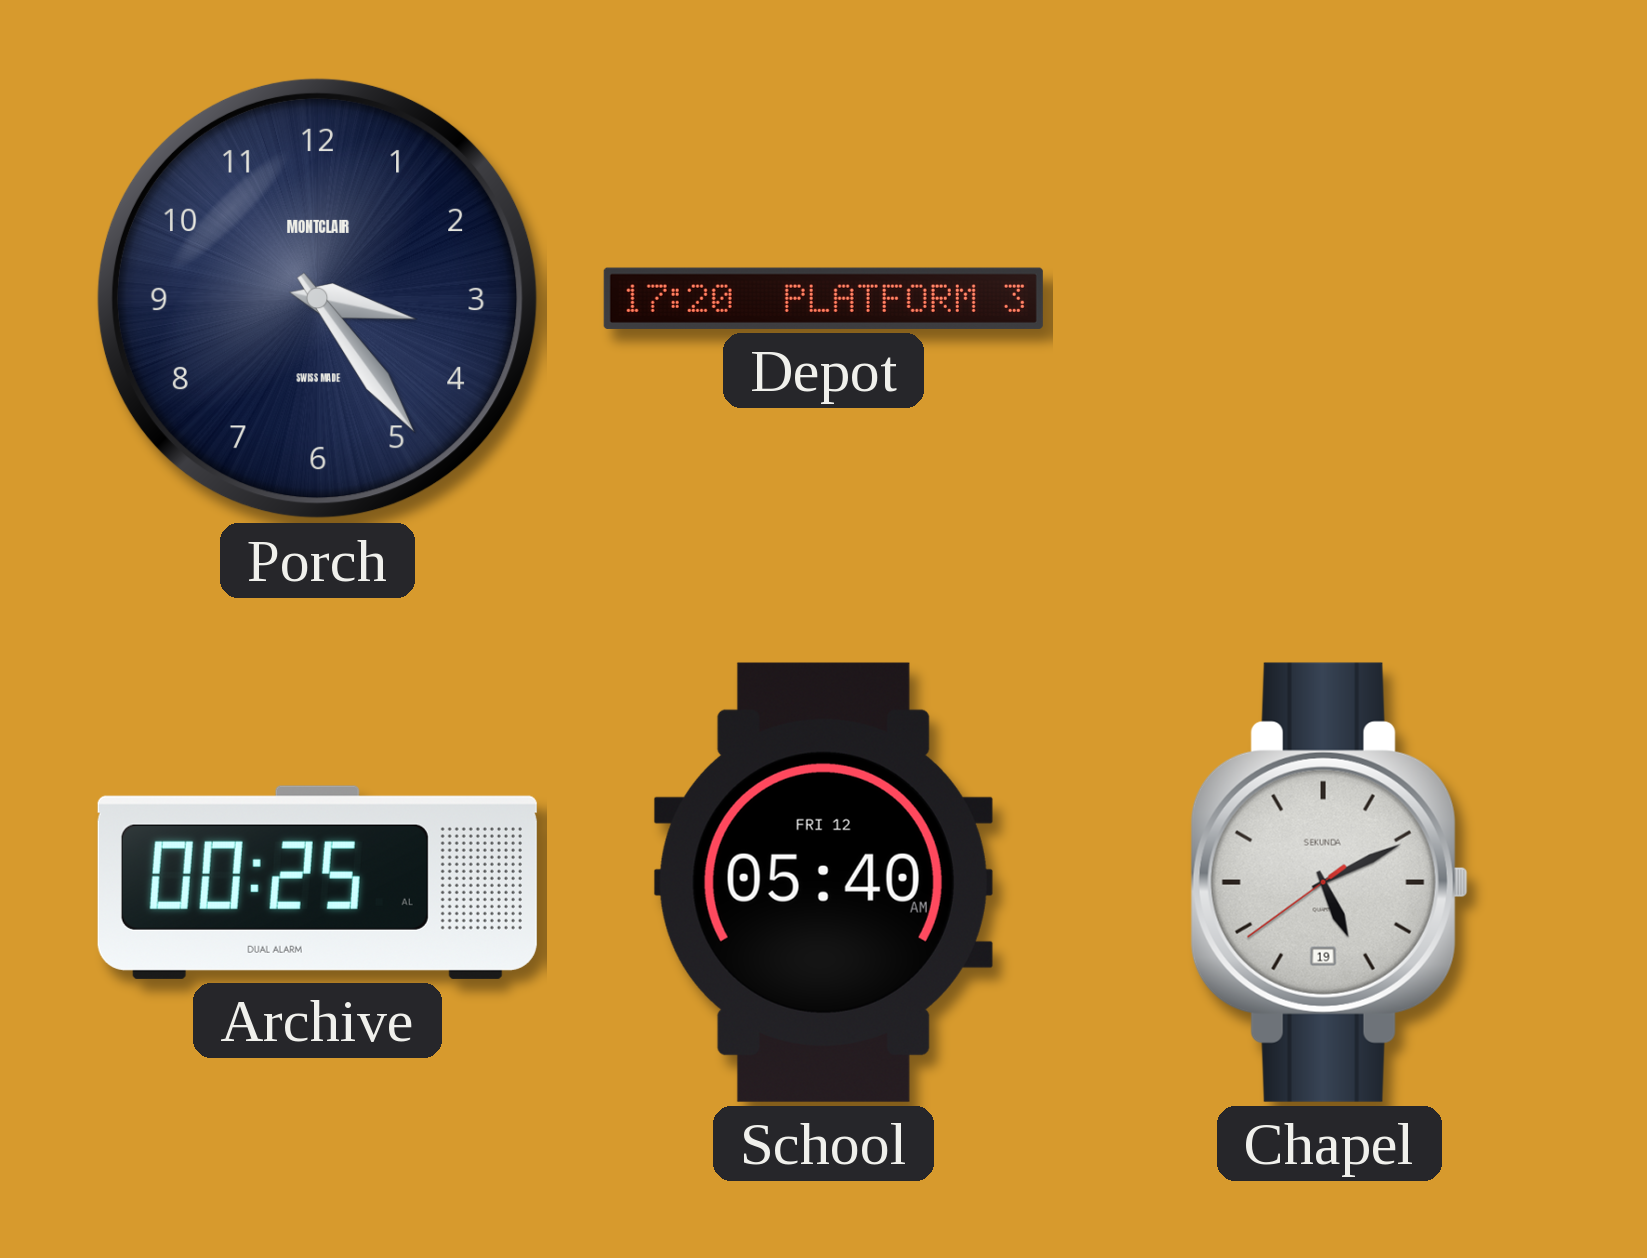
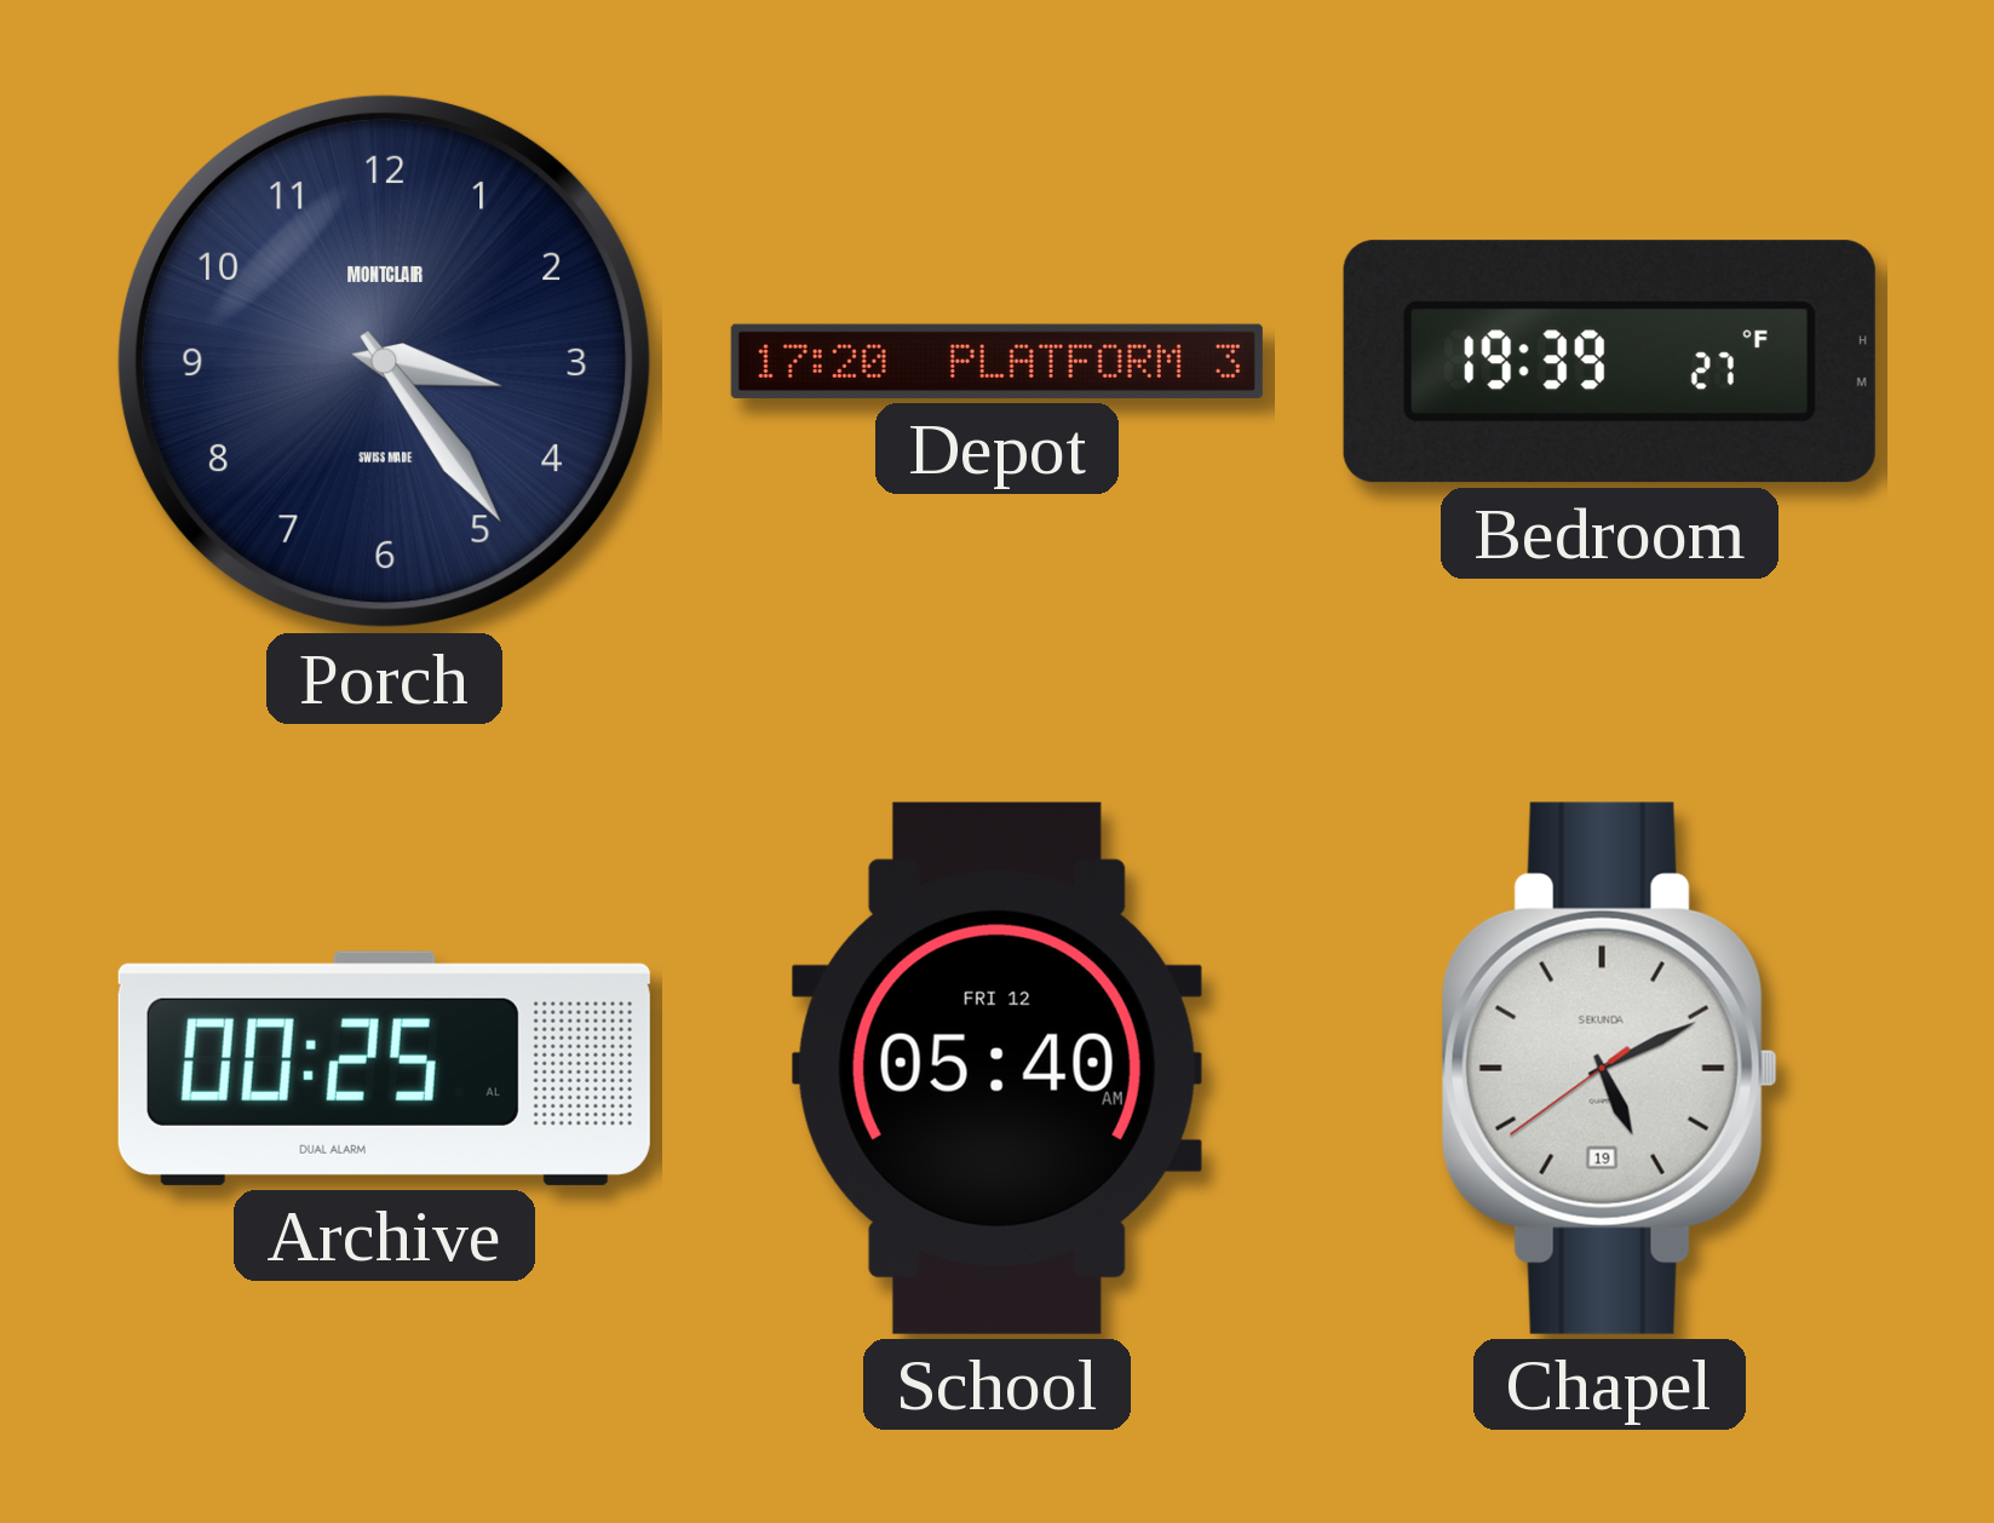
Bedroom: none -> 19:39 (1609, 362)
